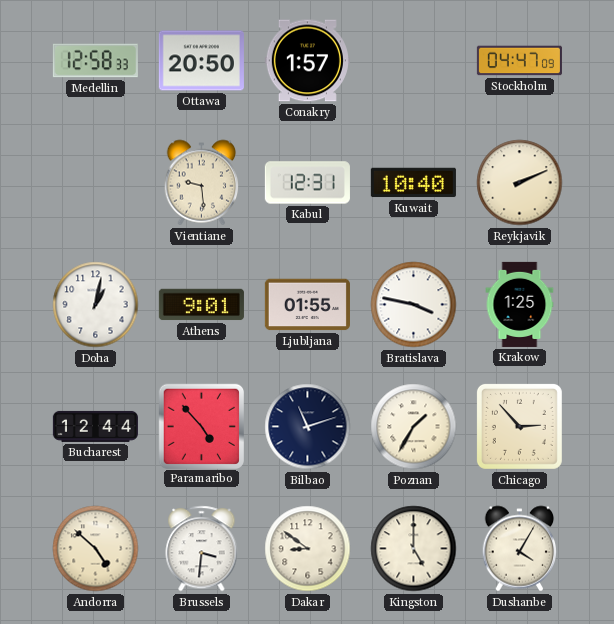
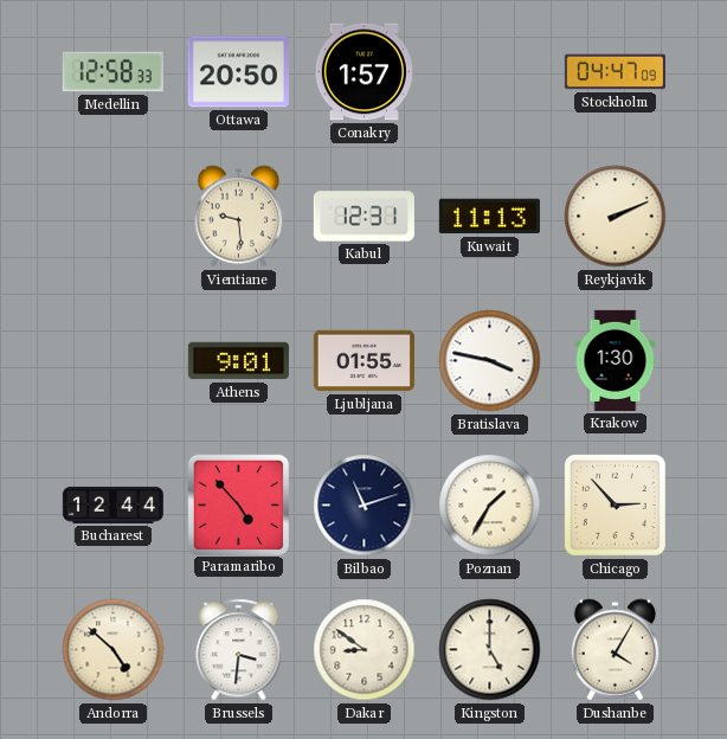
Kuwait: 10:40 -> 11:13 (489, 217)
Doha: 1:02 -> none (96, 305)
Krakow: 1:25 -> 1:30 (616, 360)
